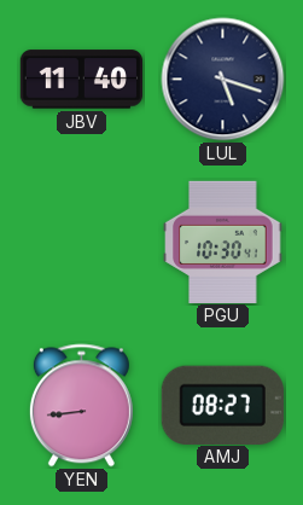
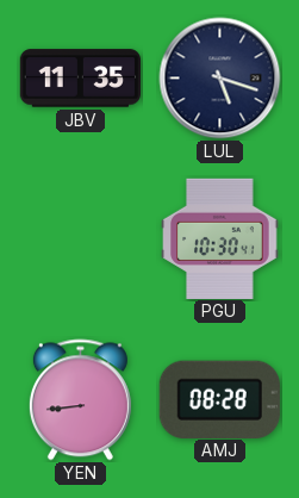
JBV: 11:40 -> 11:35 (80, 79)
AMJ: 08:27 -> 08:28 (219, 399)
